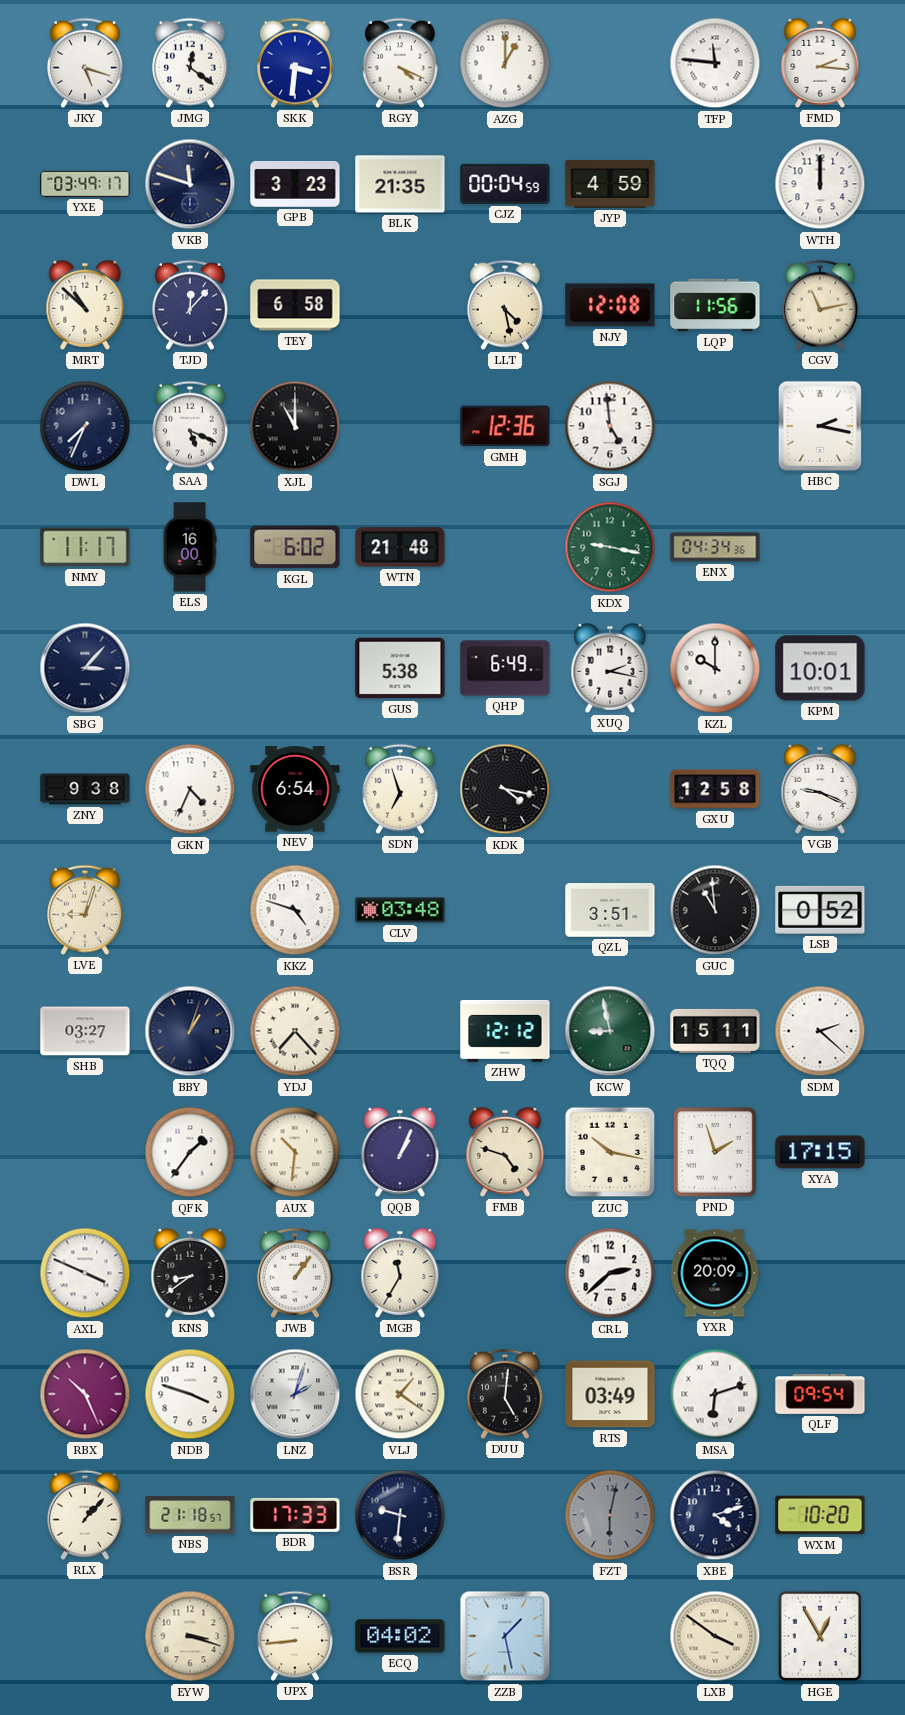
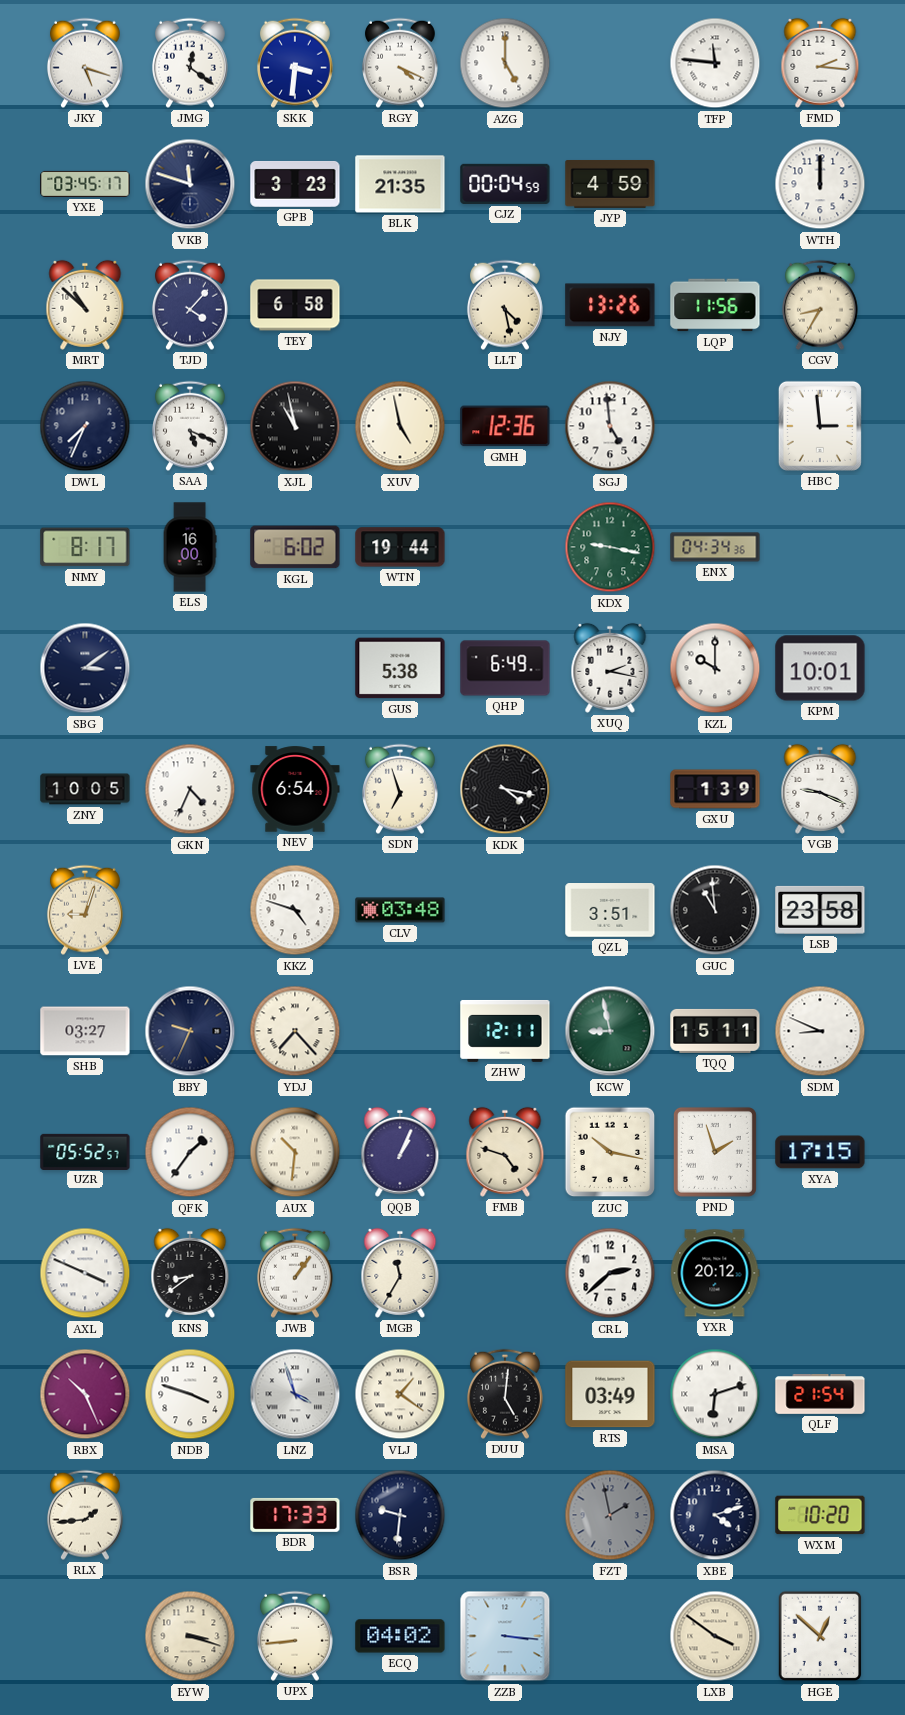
AZG: 1:00 -> 5:00 (505, 63)
YXE: 03:49 -> 03:45 (85, 184)
TJD: 12:07 -> 4:07 (190, 305)
NJY: 12:08 -> 13:26 (610, 305)
CGV: 11:13 -> 8:35 (820, 305)
XJL: 11:00 -> 10:58 (295, 426)
XUV: none -> 4:58 (400, 426)
HBC: 2:17 -> 2:59 (820, 426)
NMY: 11:17 -> 8:17 (85, 547)
WTN: 21:48 -> 19:44 (400, 547)
SBG: 3:07 -> 3:09 (85, 668)
ZNY: 9:38 -> 10:05 (85, 789)
GXU: 12:58 -> 1:39 (715, 789)
LSB: 0:52 -> 23:58 (820, 910)
BBY: 1:03 -> 9:34 (190, 1031)
ZHW: 12:12 -> 12:11 (505, 1031)
SDM: 2:22 -> 8:49 (820, 1031)
UZR: none -> 05:52 (85, 1151)
YXR: 20:09 -> 20:12 (715, 1273)
LNZ: 2:03 -> 3:57 (295, 1394)
QLF: 09:54 -> 21:54 (820, 1395)
RLX: 1:07 -> 1:44 (85, 1515)
NBS: 21:18 -> none (190, 1515)
FZT: 6:02 -> 1:58 (610, 1515)
ZZB: 1:28 -> 3:16 (505, 1636)
HGE: 12:55 -> 12:52 (820, 1636)
